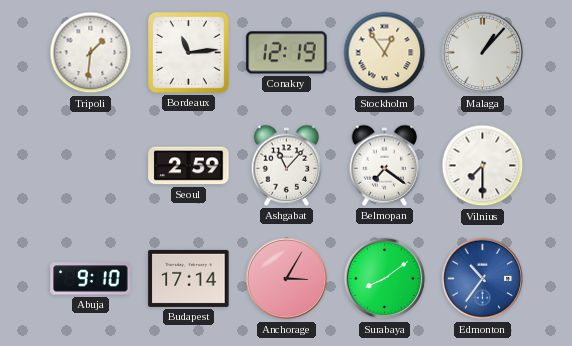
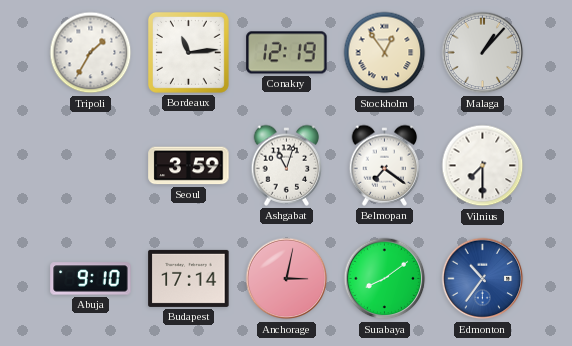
Tripoli: 1:31 -> 1:35 (91, 53)
Seoul: 2:59 -> 3:59 (189, 166)
Ashgabat: 11:07 -> 11:03 (287, 165)
Anchorage: 3:05 -> 3:02 (287, 279)
